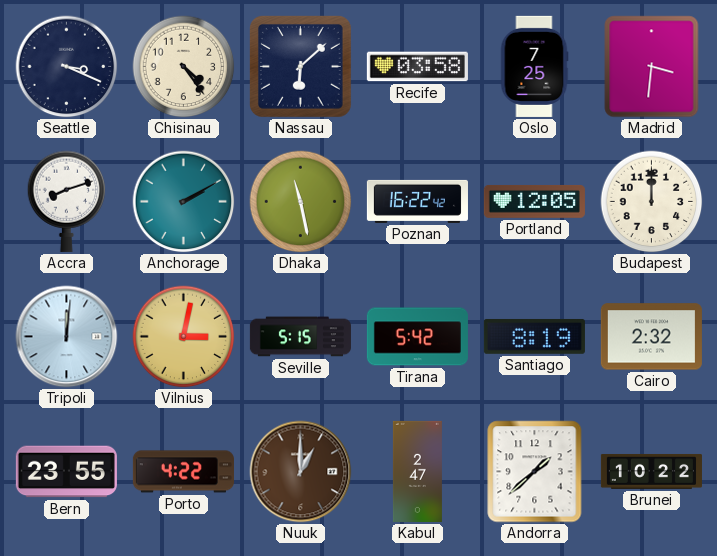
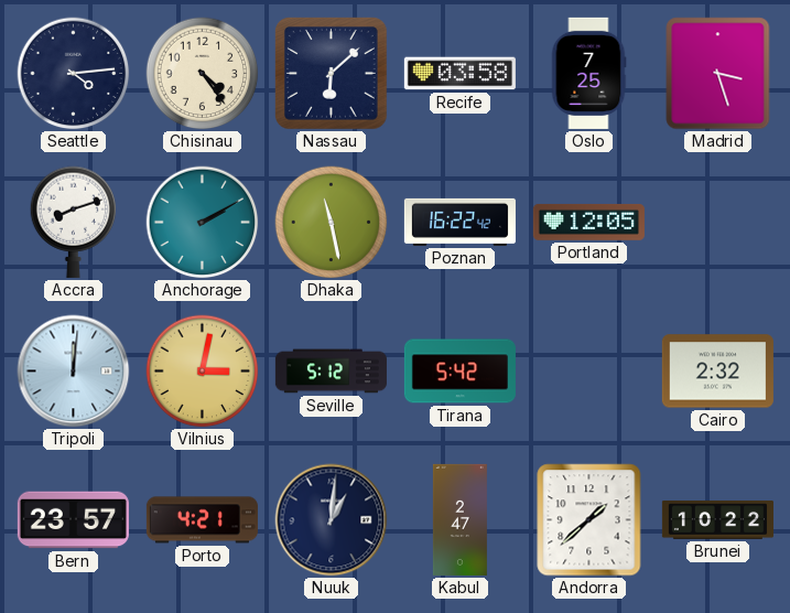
Seattle: 3:19 -> 4:14 (74, 74)
Madrid: 3:31 -> 3:27 (718, 74)
Budapest: 12:00 -> none (652, 202)
Seville: 5:15 -> 5:12 (331, 372)
Santiago: 8:19 -> none (534, 337)
Bern: 23:55 -> 23:57 (73, 520)
Porto: 4:22 -> 4:21 (202, 520)
Nuuk: 1:00 -> 1:01 (332, 520)
Nuuk dial: brown -> navy (332, 520)
